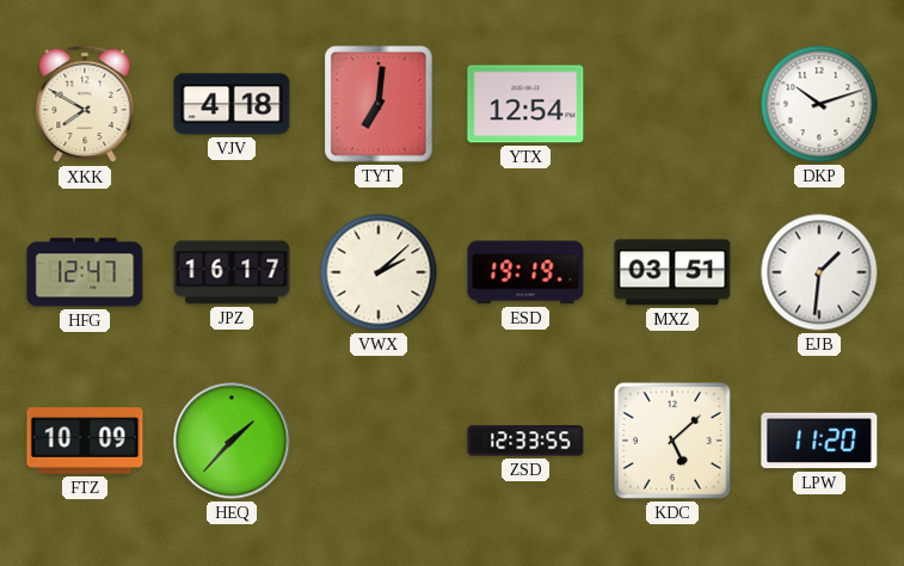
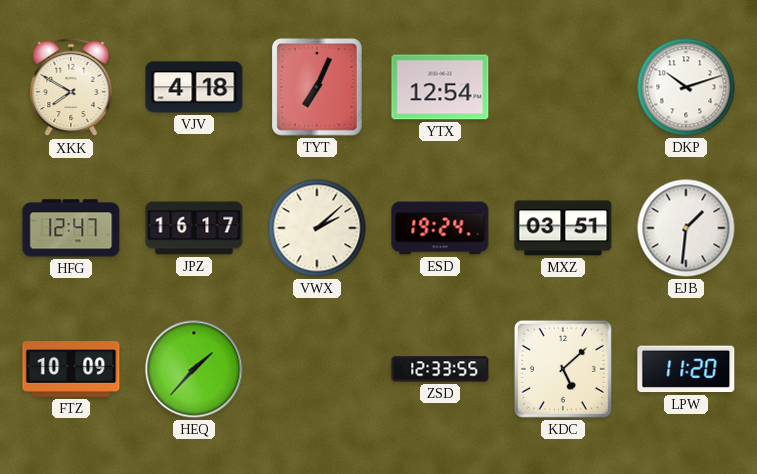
TYT: 7:01 -> 7:04 (318, 87)
ESD: 19:19 -> 19:24 (440, 228)
